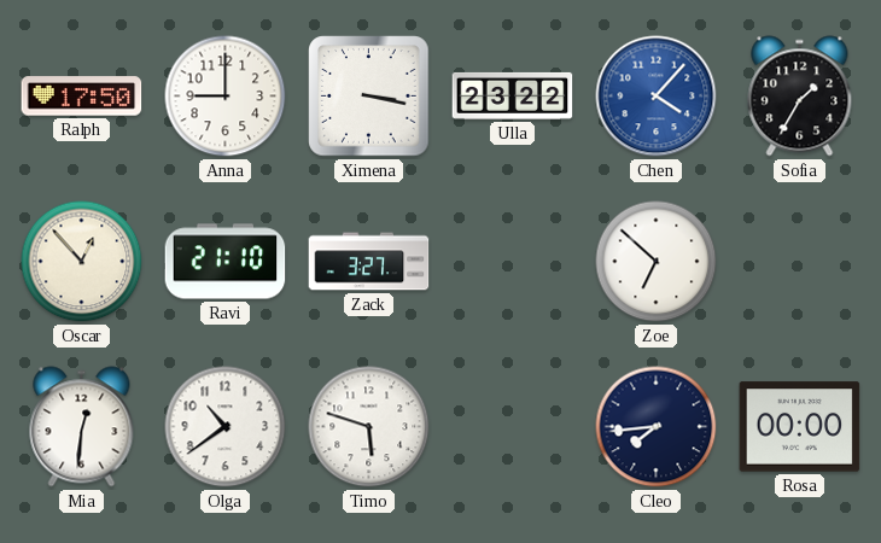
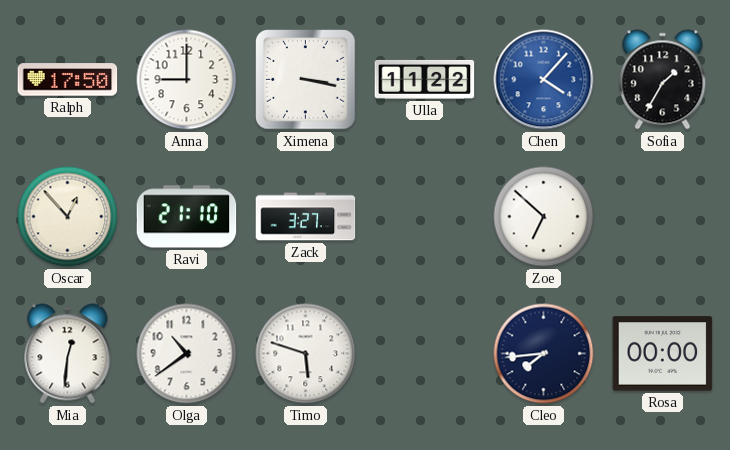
Ulla: 23:22 -> 11:22 (425, 79)
